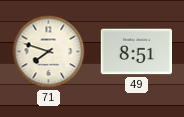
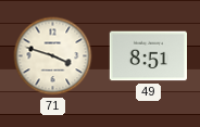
71: 7:48 -> 3:48 (53, 56)
